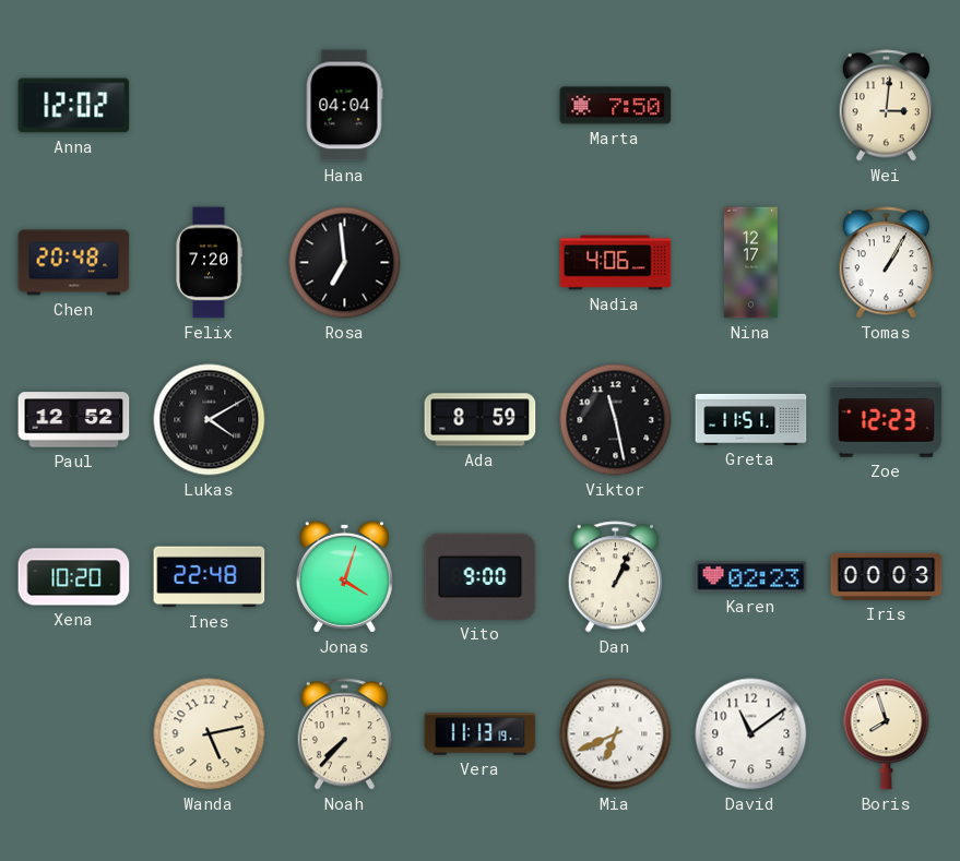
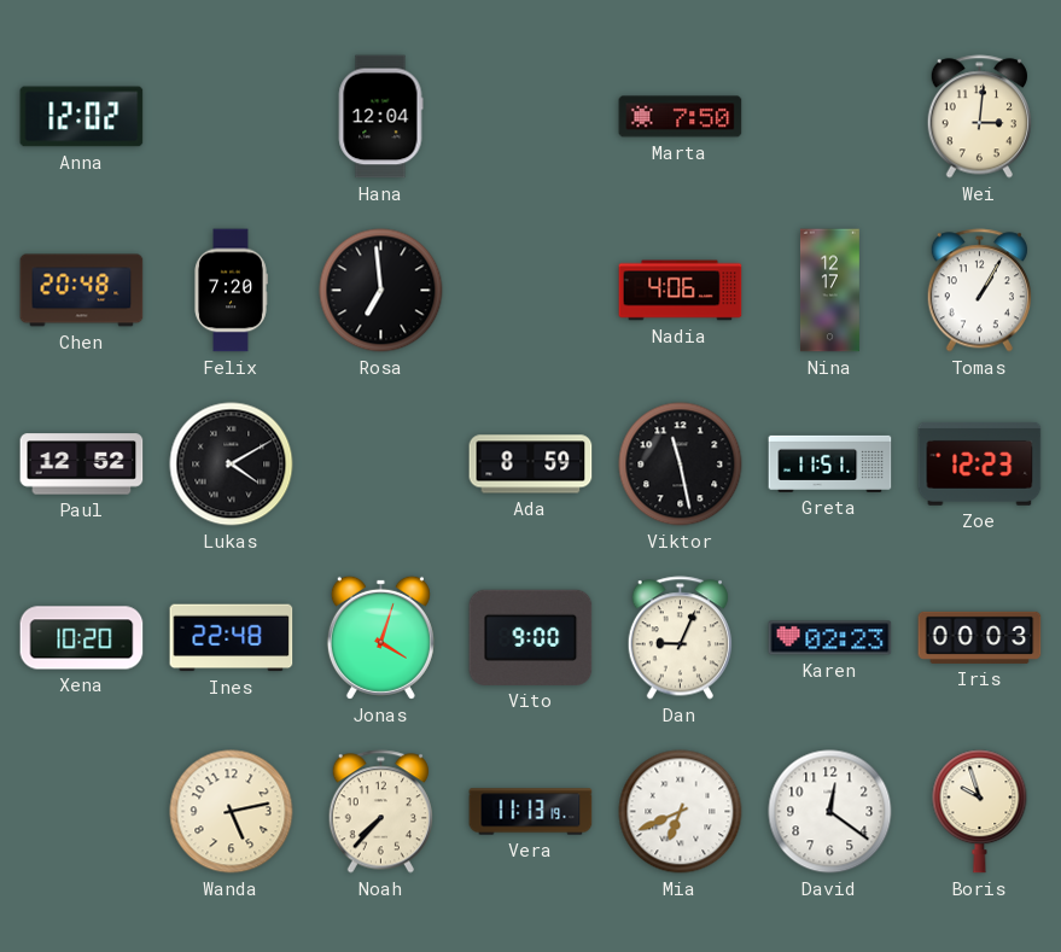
Hana: 04:04 -> 12:04 (380, 117)
Dan: 1:04 -> 9:04 (680, 638)
David: 11:09 -> 12:21 (830, 812)
Boris: 7:57 -> 9:57 (980, 812)
